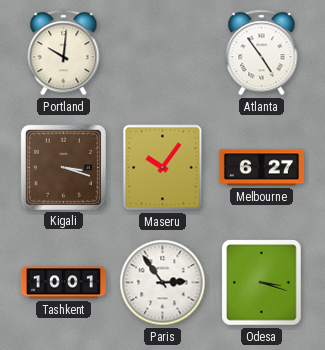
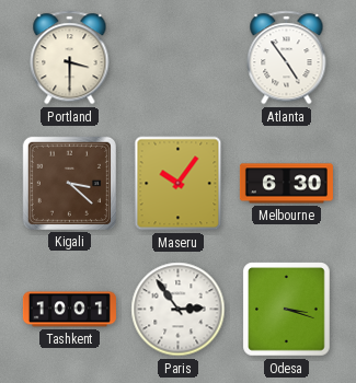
Portland: 10:01 -> 3:30 (70, 58)
Kigali: 3:18 -> 3:22 (69, 183)
Melbourne: 6:27 -> 6:30 (286, 184)
